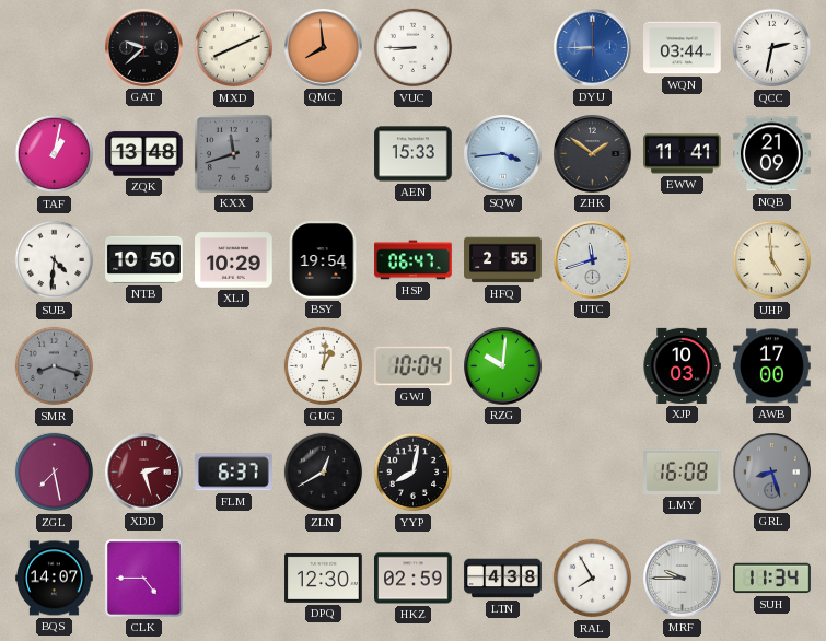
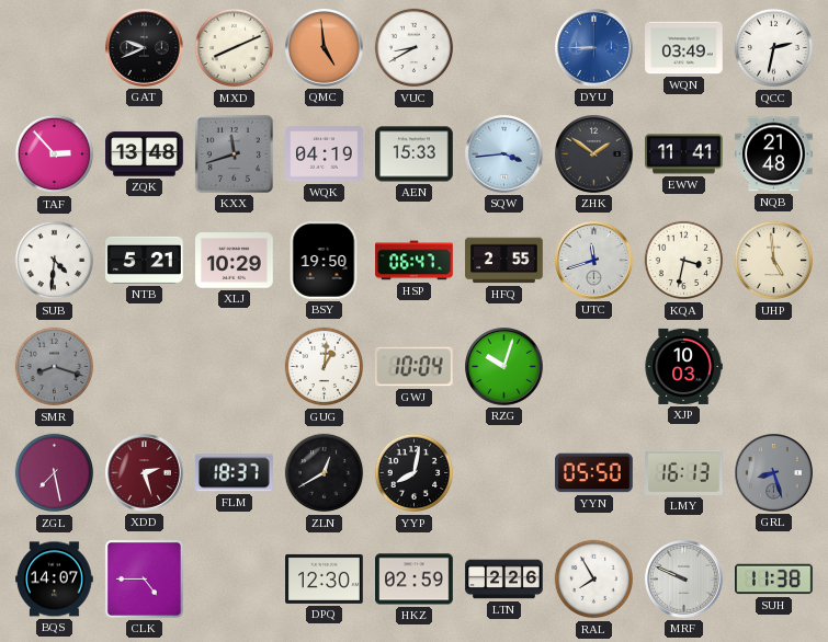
GAT: 9:38 -> 9:41 (145, 48)
QMC: 7:59 -> 4:59 (325, 48)
VUC: 8:45 -> 8:40 (415, 48)
WQN: 03:44 -> 03:49 (684, 48)
TAF: 1:02 -> 2:53 (55, 154)
WQK: none -> 04:19 (325, 154)
NQB: 21:09 -> 21:48 (774, 154)
NTB: 10:50 -> 5:21 (145, 260)
BSY: 19:54 -> 19:50 (324, 261)
KQA: none -> 3:32 (684, 261)
RZG: 10:01 -> 10:03 (504, 367)
AWB: 17:00 -> none (772, 366)
FLM: 6:37 -> 18:37 (235, 473)
YYN: none -> 05:50 (594, 473)
LMY: 16:08 -> 16:13 (684, 472)
LTN: 4:38 -> 2:26 (504, 580)
MRF: 9:45 -> 9:49 (684, 580)
SUH: 11:34 -> 11:38 (774, 580)
